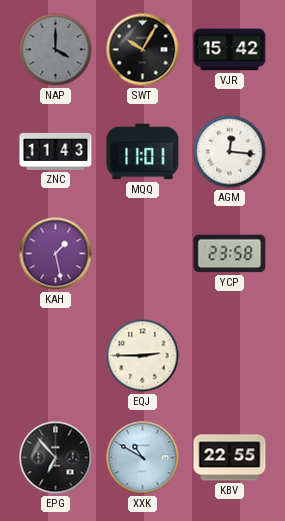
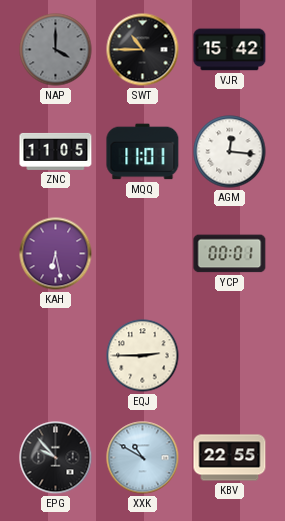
SWT: 10:05 -> 10:45 (143, 50)
ZNC: 11:43 -> 11:05 (56, 151)
KAH: 1:28 -> 6:28 (56, 254)
YCP: 23:58 -> 00:01 (230, 254)
EPG: 6:53 -> 9:53 (56, 458)
